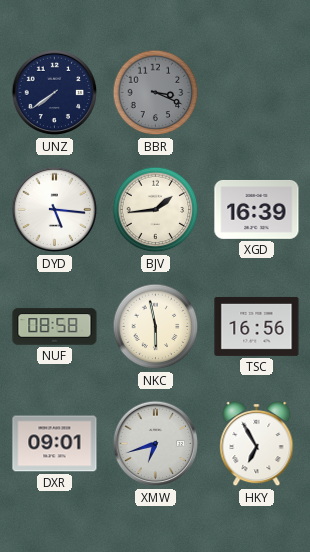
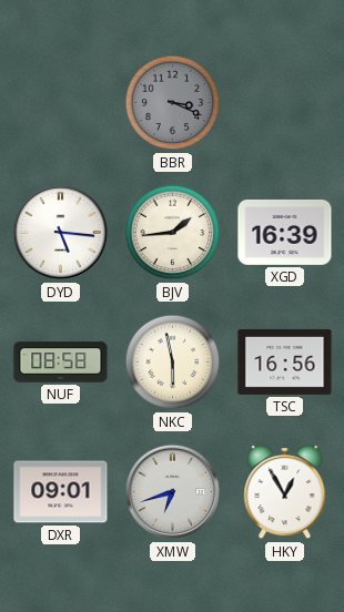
UNZ: 7:39 -> none (55, 93)
HKY: 6:55 -> 12:55 (285, 492)
